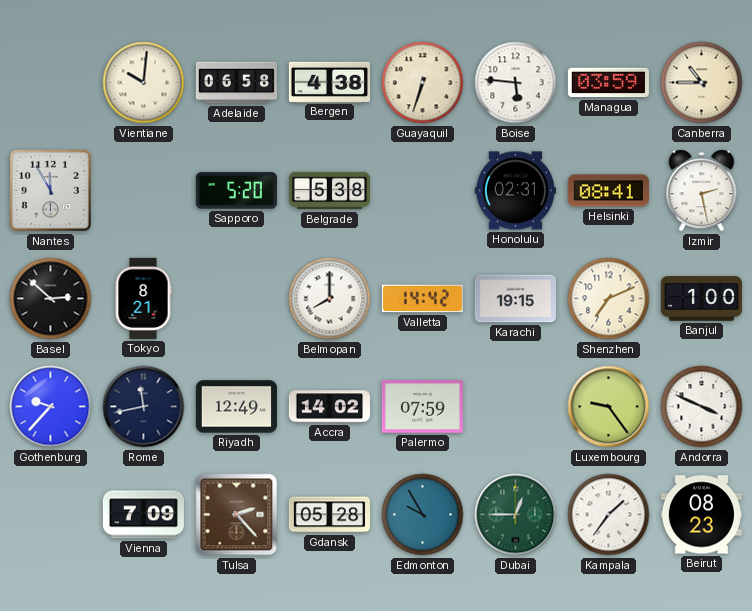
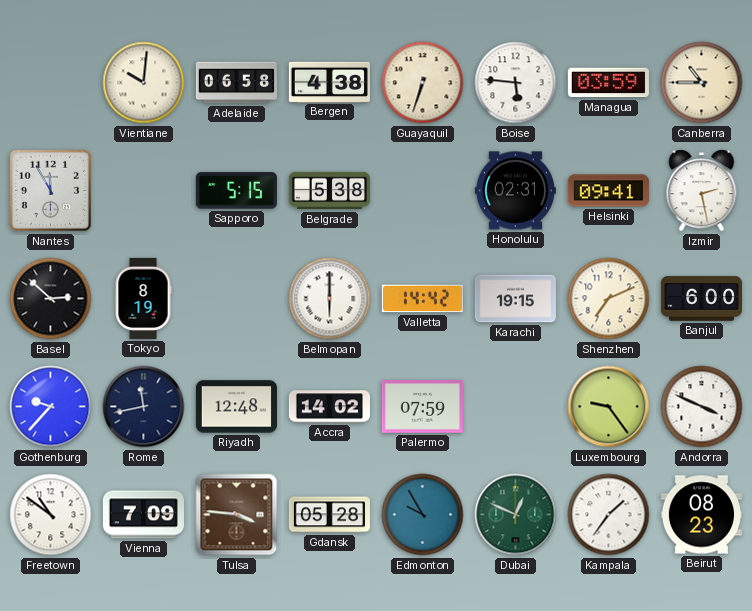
Sapporo: 5:20 -> 5:15 (236, 191)
Helsinki: 08:41 -> 09:41 (608, 191)
Tokyo: 8:21 -> 8:19 (143, 298)
Belmopan: 8:00 -> 6:00 (330, 299)
Banjul: 1:00 -> 6:00 (701, 299)
Riyadh: 12:49 -> 12:48 (236, 407)
Freetown: none -> 10:51 (51, 515)
Tulsa: 2:23 -> 3:46 (237, 515)
Dubai: 12:45 -> 12:49 (516, 515)
